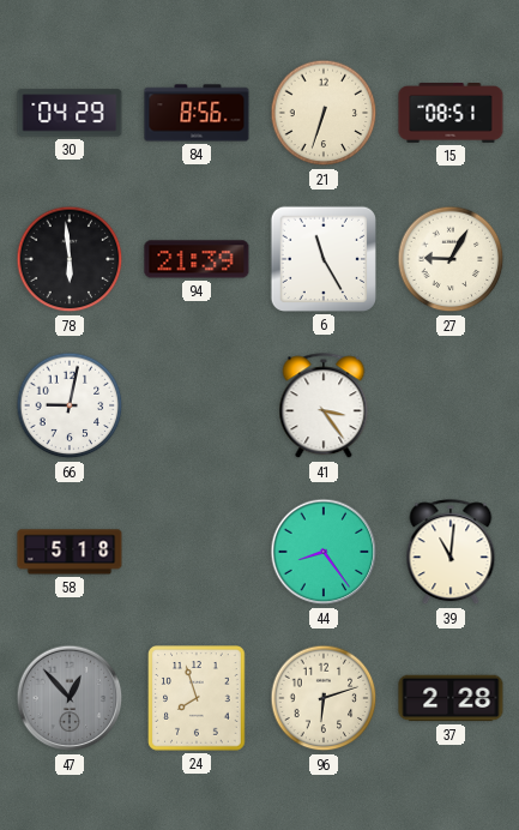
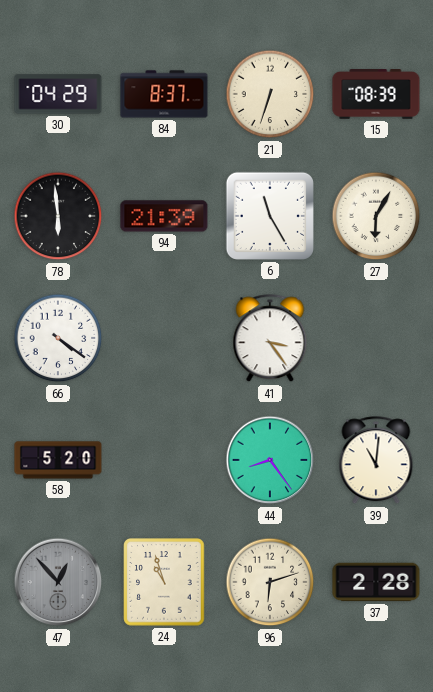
84: 8:56 -> 8:37 (164, 94)
15: 08:51 -> 08:39 (376, 95)
27: 9:05 -> 6:05 (376, 216)
66: 9:02 -> 4:21 (58, 338)
58: 5:18 -> 5:20 (58, 460)
24: 7:57 -> 10:57 (164, 582)
